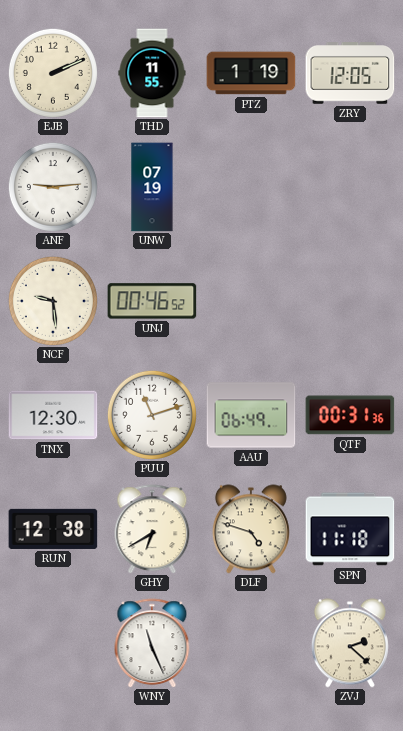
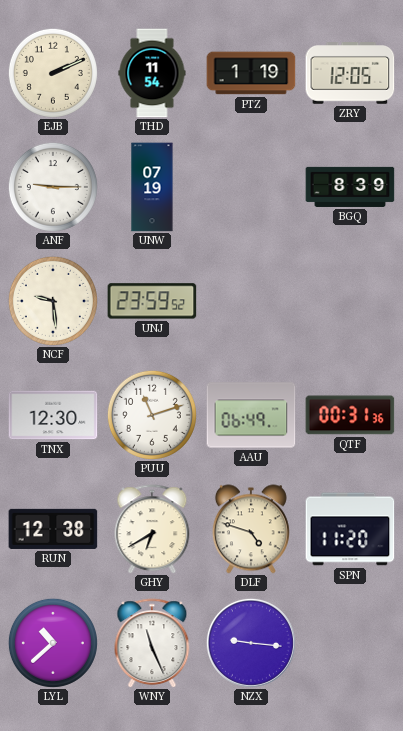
THD: 11:55 -> 11:54 (152, 73)
ANF: 9:14 -> 9:15 (53, 187)
BGQ: none -> 8:39 (350, 187)
UNJ: 00:46 -> 23:59 (152, 301)
SPN: 11:18 -> 11:20 (350, 529)
LYL: none -> 10:38 (53, 643)
NZX: none -> 9:16 (251, 643)
ZVJ: 2:22 -> none (350, 643)
